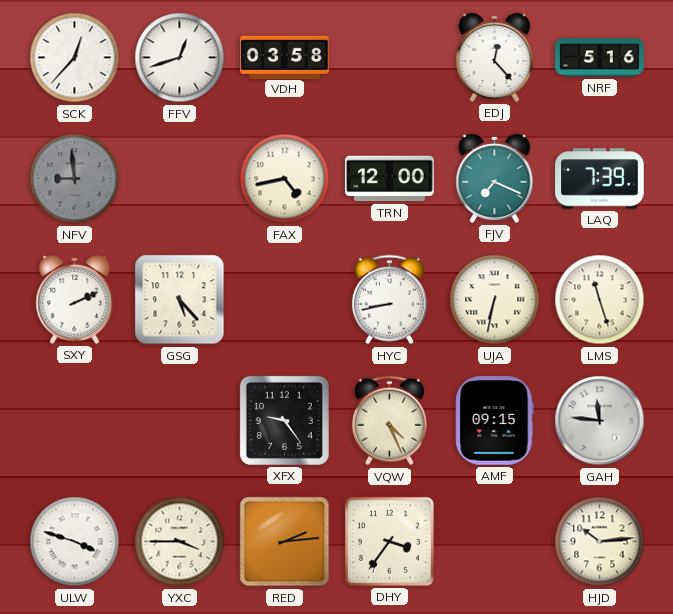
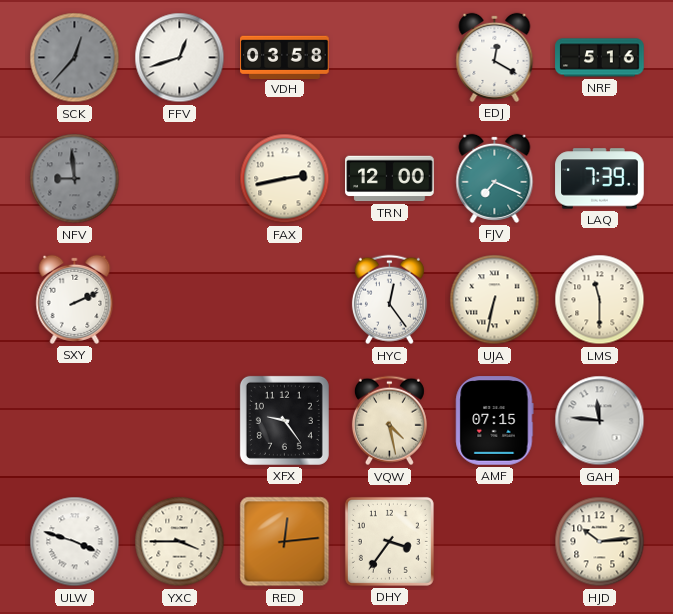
SCK dial: white -> grey (75, 58)
EDJ: 12:23 -> 12:20 (495, 57)
FAX: 4:43 -> 2:43 (285, 179)
GSG: 5:23 -> none (180, 300)
HYC: 8:43 -> 12:24 (389, 300)
LMS: 11:27 -> 11:30 (600, 300)
VQW: 4:26 -> 4:28 (389, 421)
AMF: 09:15 -> 07:15 (495, 421)
RED: 2:14 -> 12:14 (285, 542)
